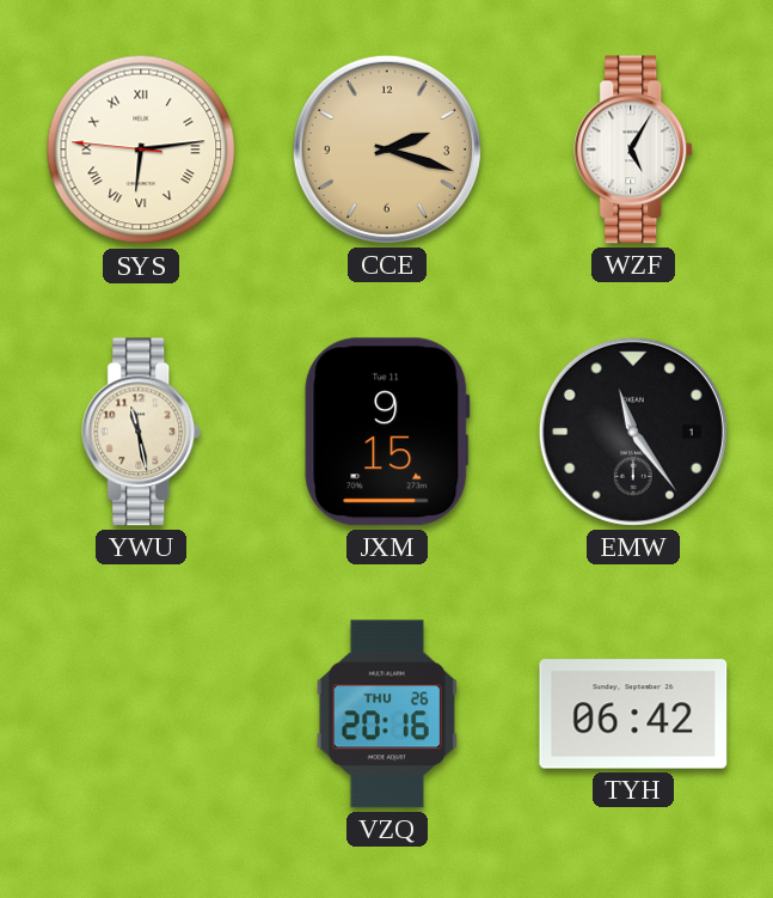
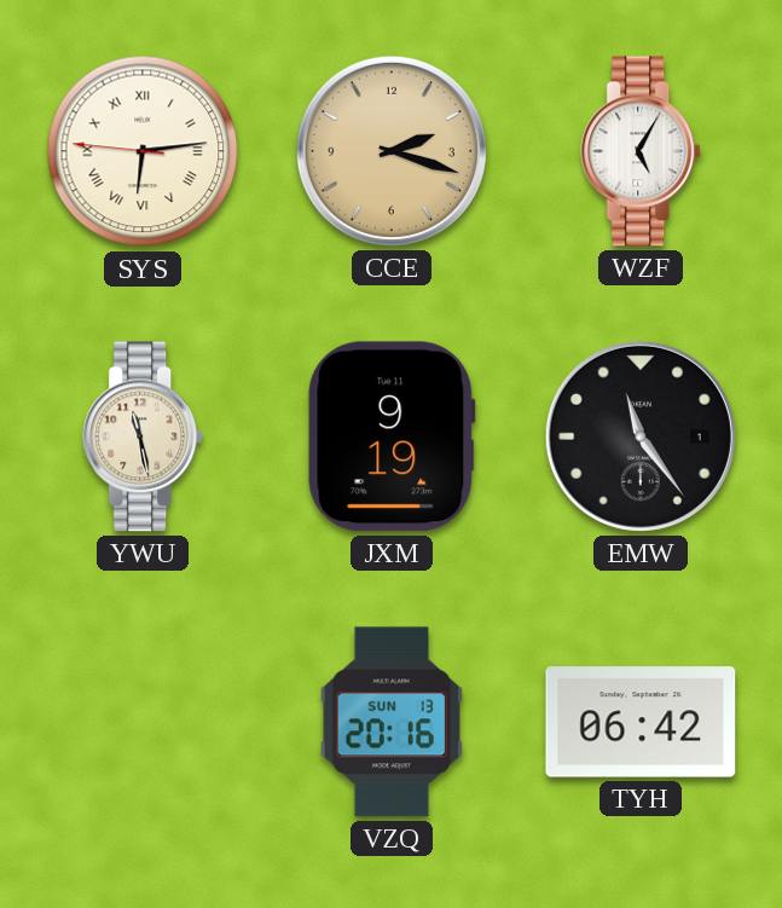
JXM: 9:15 -> 9:19 (392, 436)
VZQ date: THU 26 -> SUN 13 (392, 722)
